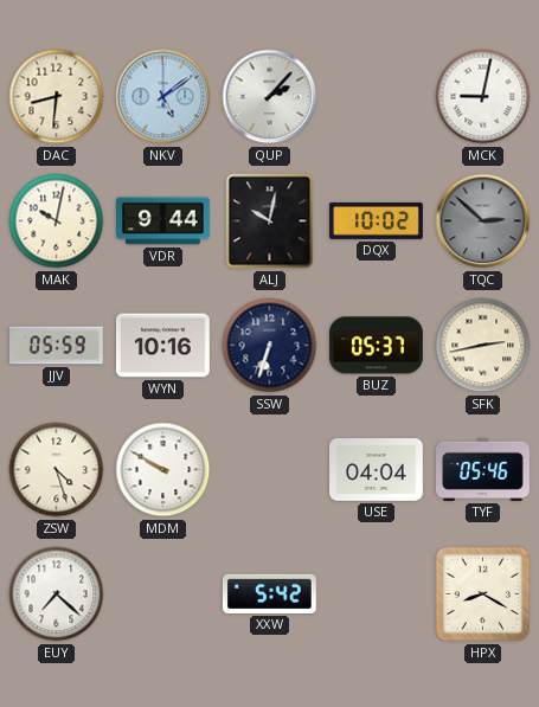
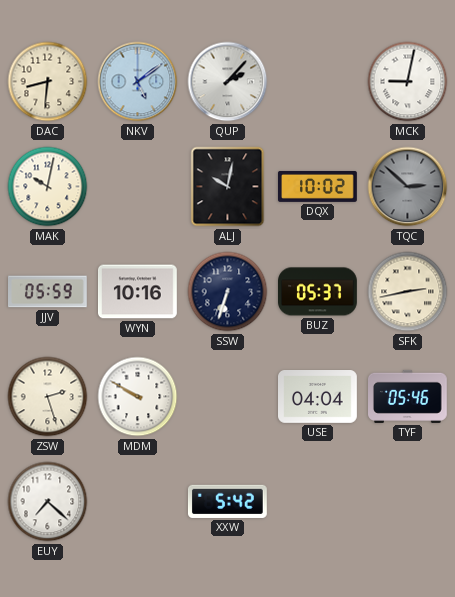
VDR: 9:44 -> none (163, 221)
ZSW: 4:27 -> 2:27 (48, 397)
HPX: 8:20 -> none (483, 594)
